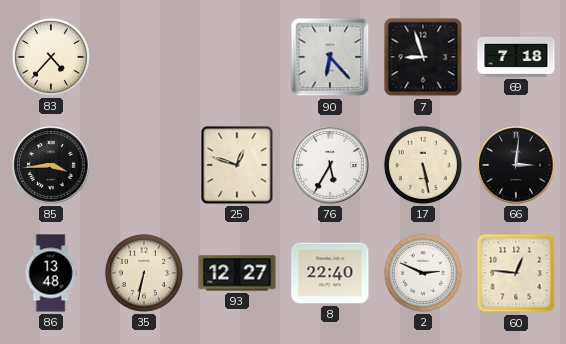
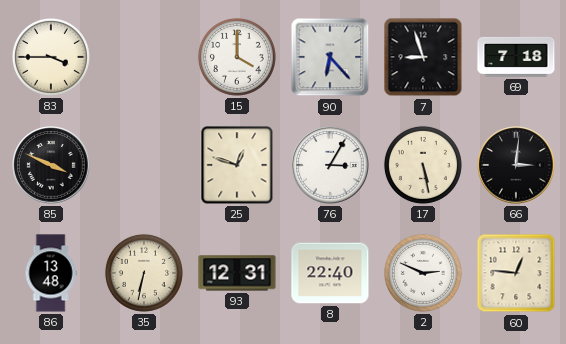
83: 4:37 -> 3:45 (51, 57)
15: none -> 4:00 (237, 57)
85: 3:44 -> 3:49 (51, 165)
76: 5:35 -> 3:05 (330, 165)
93: 12:27 -> 12:31 (237, 273)
